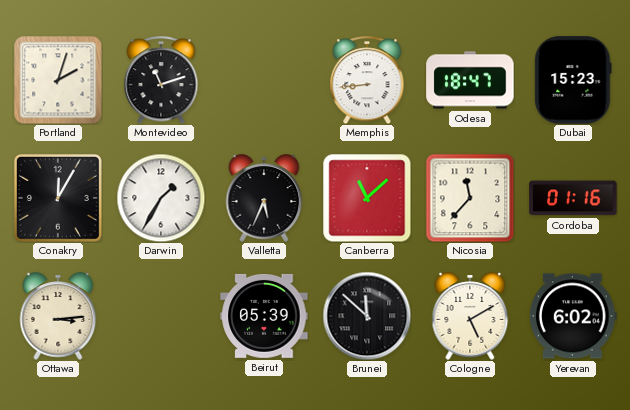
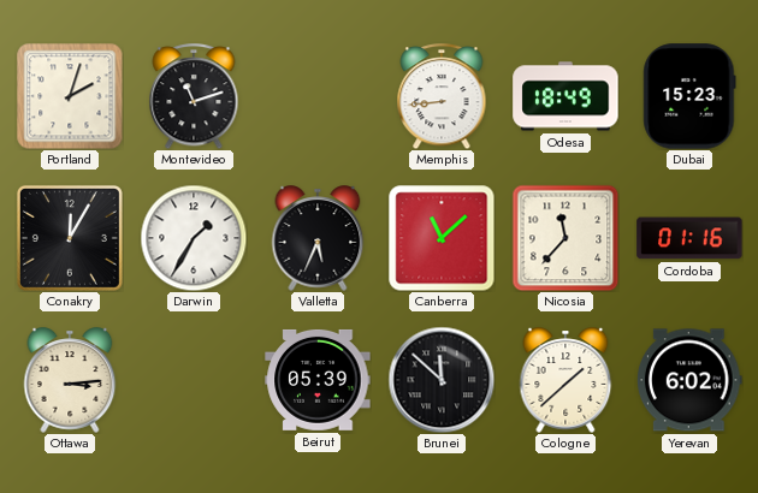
Odesa: 18:47 -> 18:49 (565, 96)
Cologne: 5:10 -> 1:38 (565, 380)
